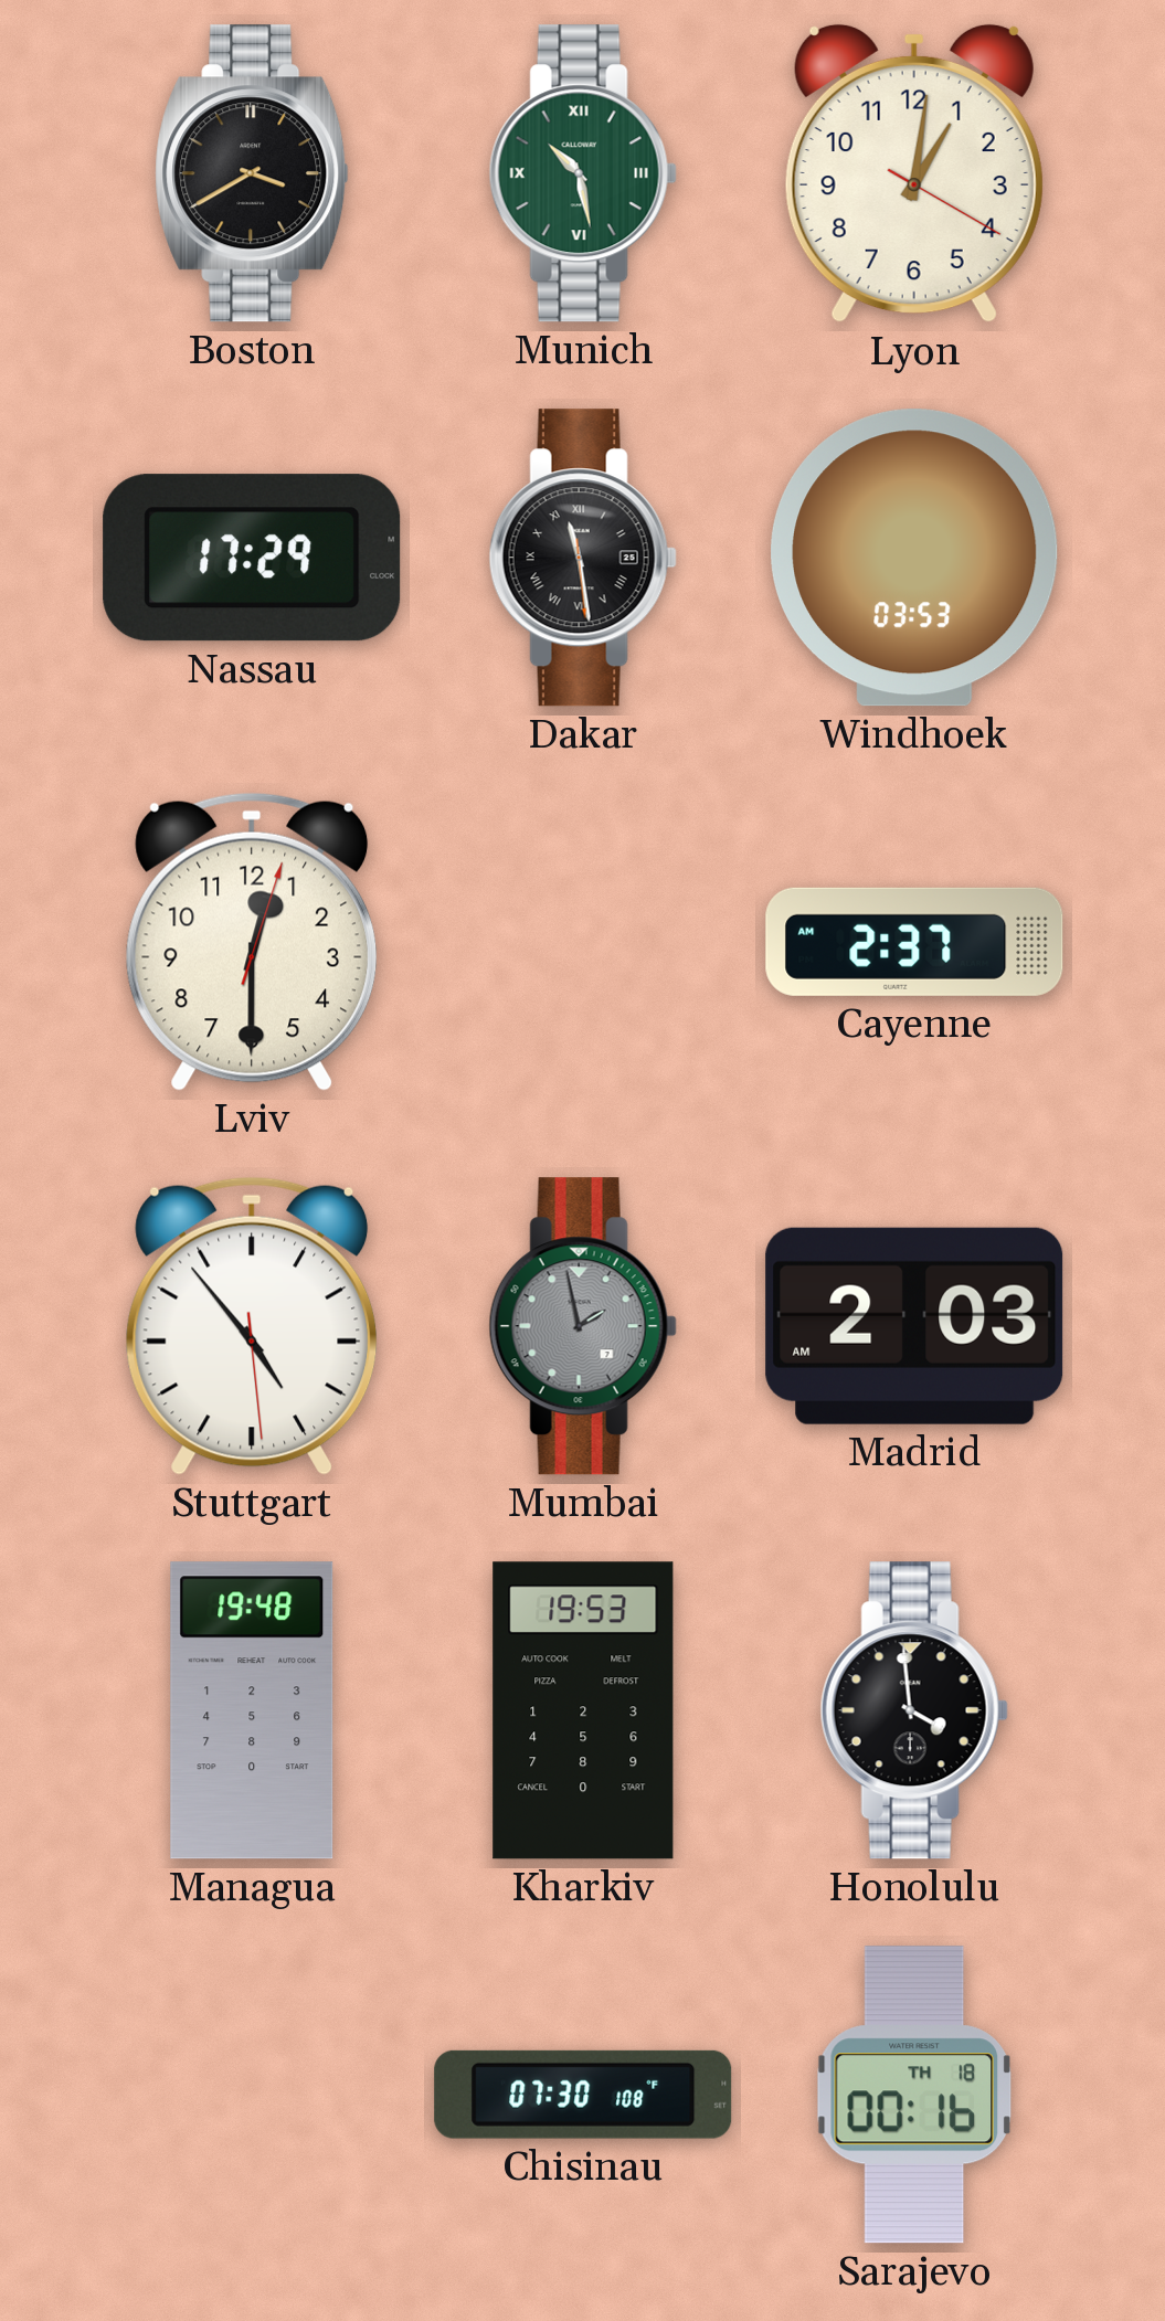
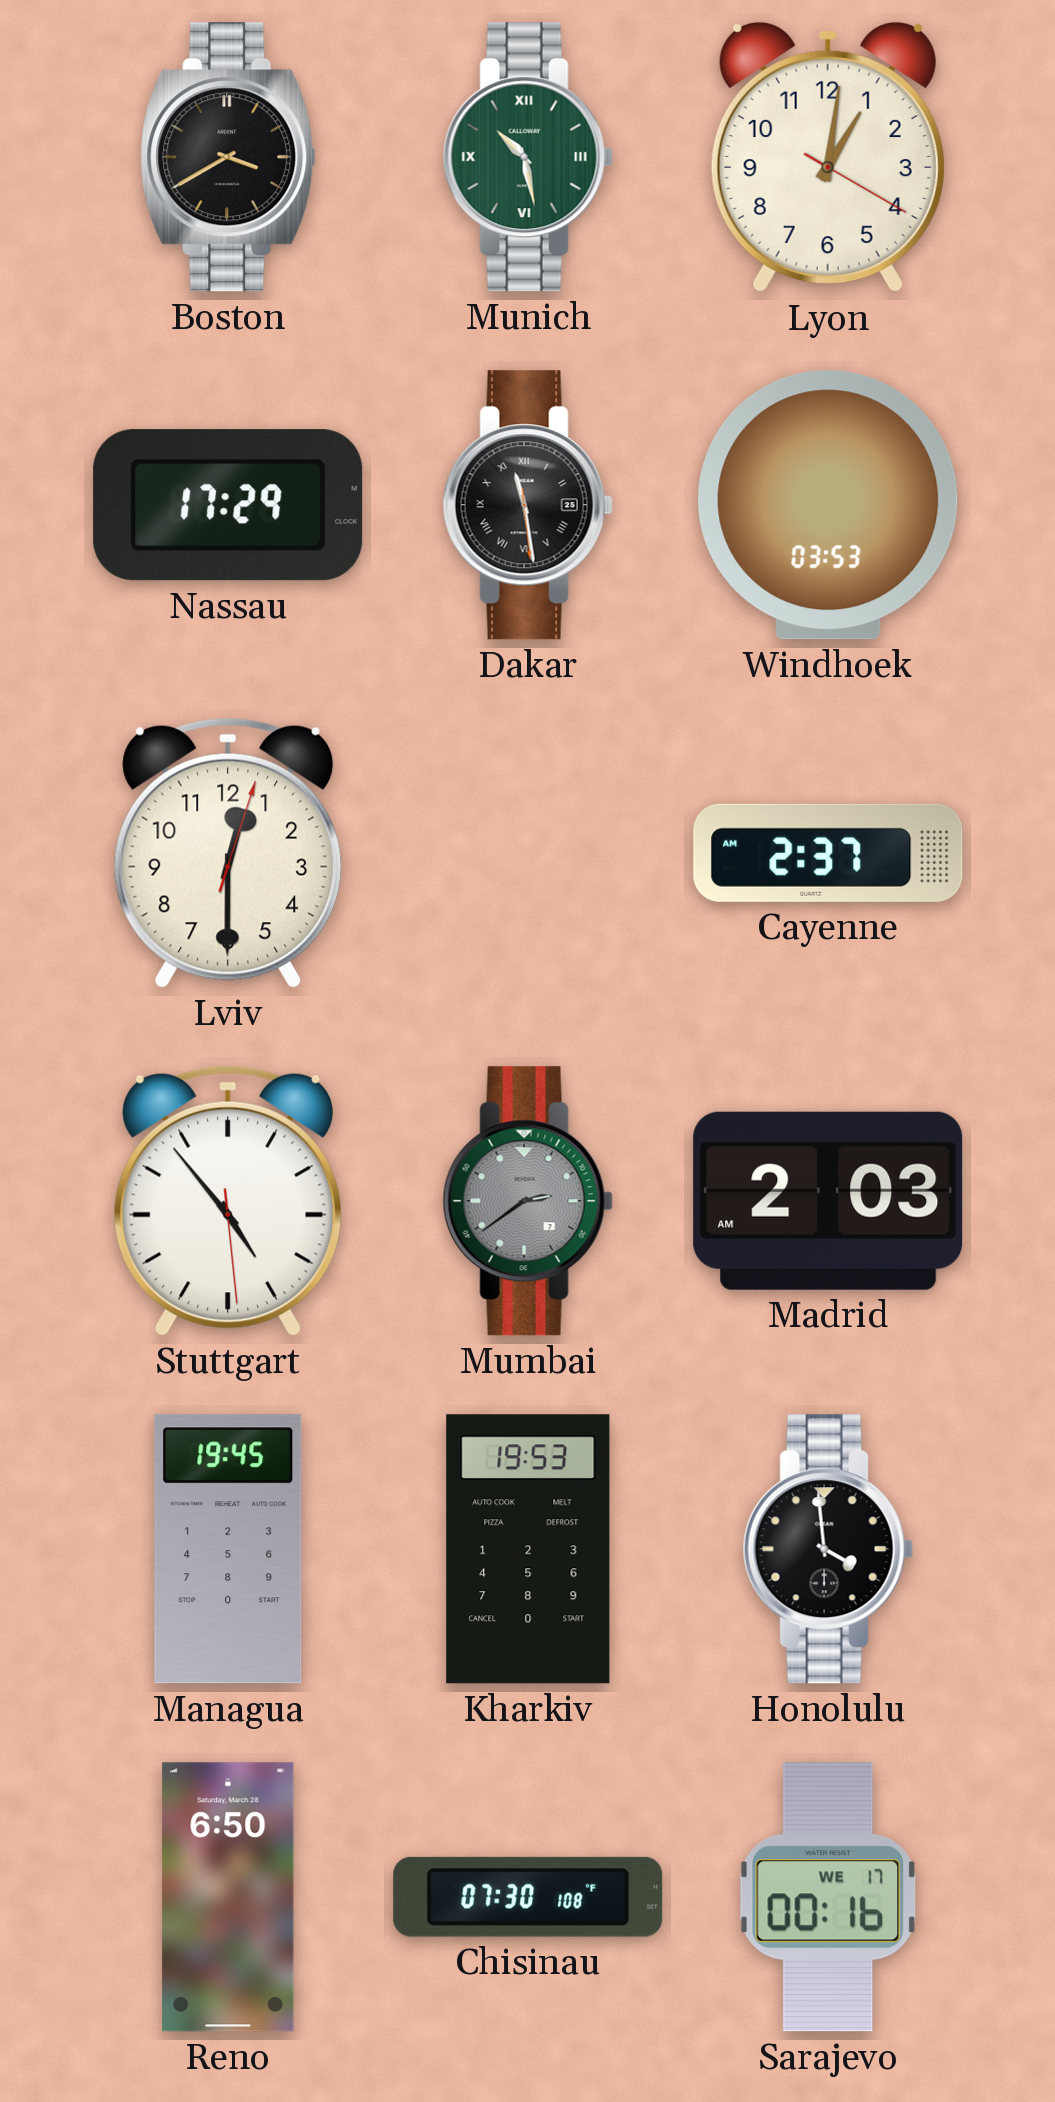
Mumbai: 1:58 -> 2:39 (528, 1201)
Managua: 19:48 -> 19:45 (228, 1549)
Reno: none -> 6:50 (228, 1897)
Sarajevo date: TH 18 -> WE 17 (828, 1897)
